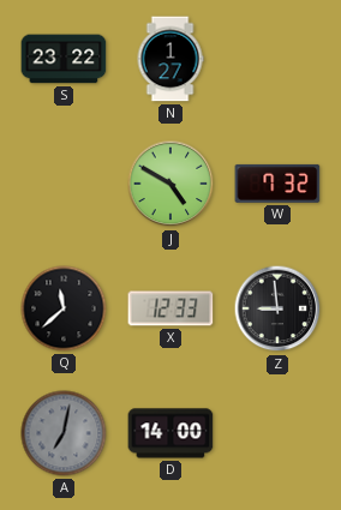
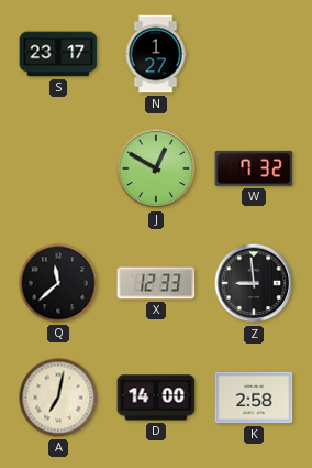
S: 23:22 -> 23:17 (58, 54)
J: 4:50 -> 12:50 (156, 168)
A dial: grey -> cream (58, 398)
K: none -> 2:58 (254, 398)
